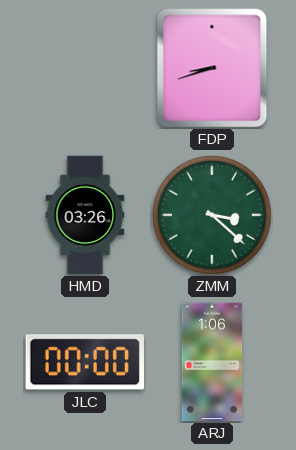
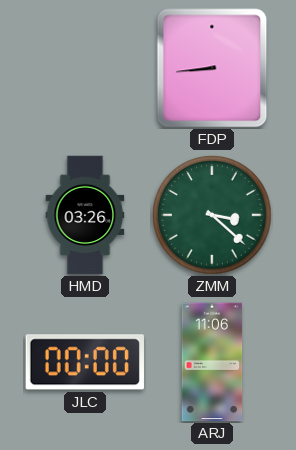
FDP: 8:42 -> 8:44 (212, 68)
ARJ: 1:06 -> 11:06 (212, 362)
